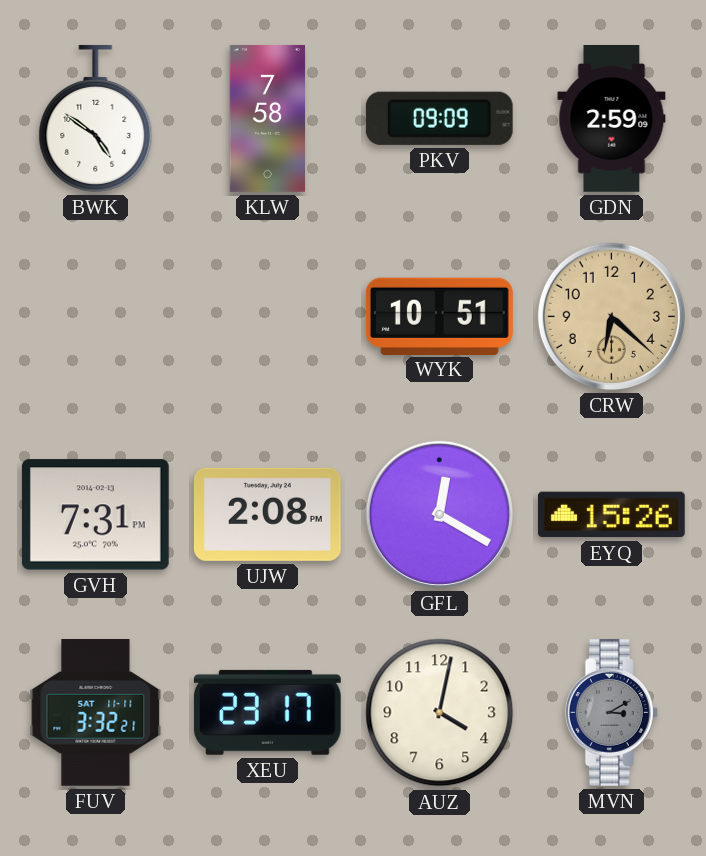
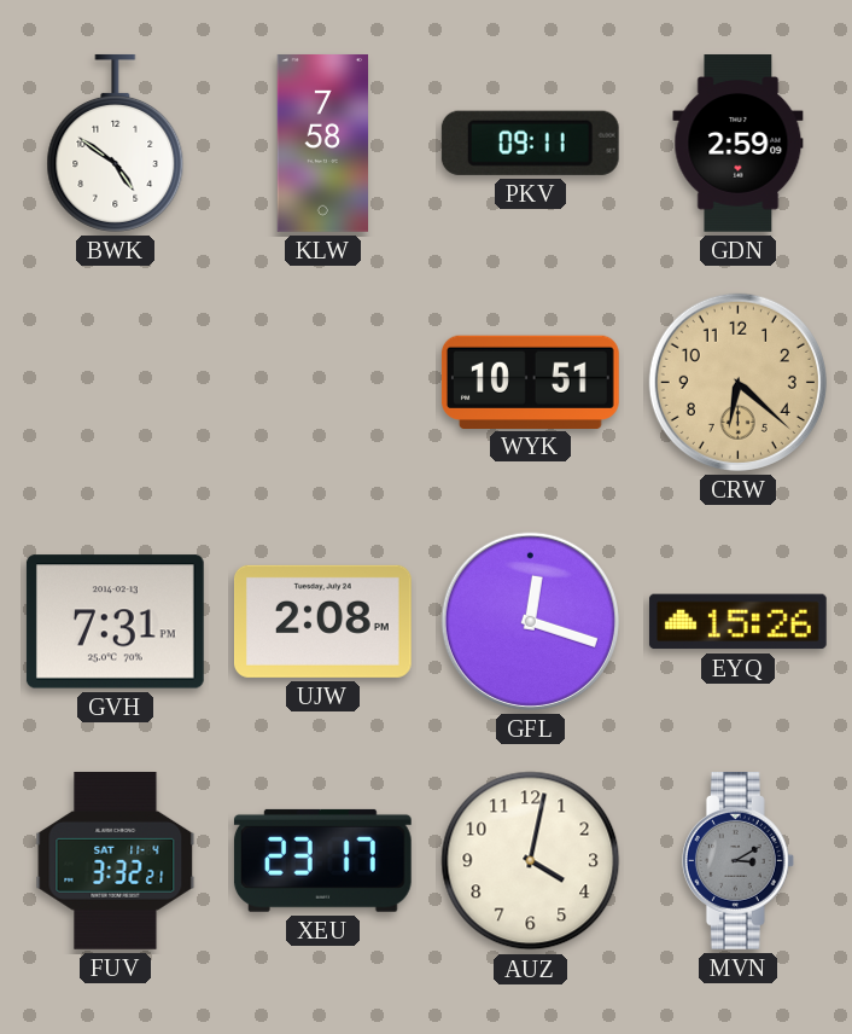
PKV: 09:09 -> 09:11 (530, 143)
GFL: 12:20 -> 12:18 (530, 621)
FUV date: SAT 11-11 -> SAT 11-4 (116, 861)
